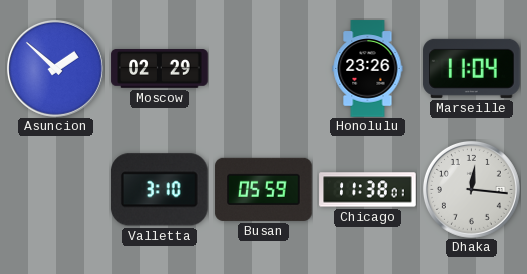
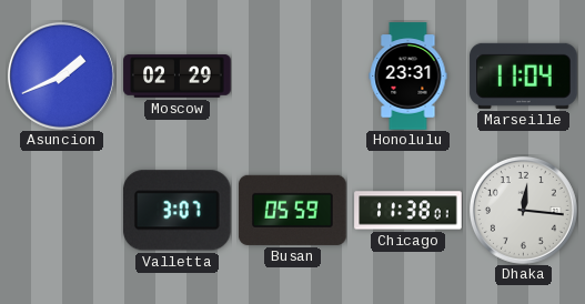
Asuncion: 1:52 -> 1:41 (61, 75)
Honolulu: 23:26 -> 23:31 (409, 77)
Valletta: 3:10 -> 3:07 (176, 211)
